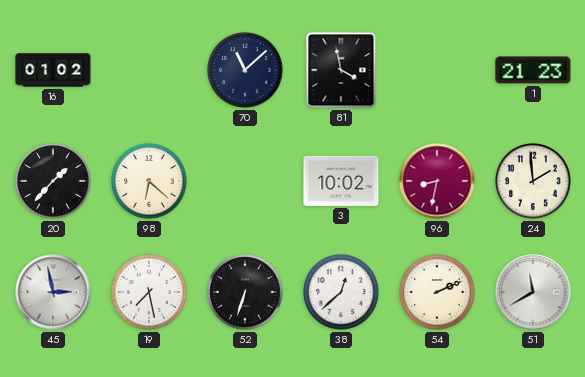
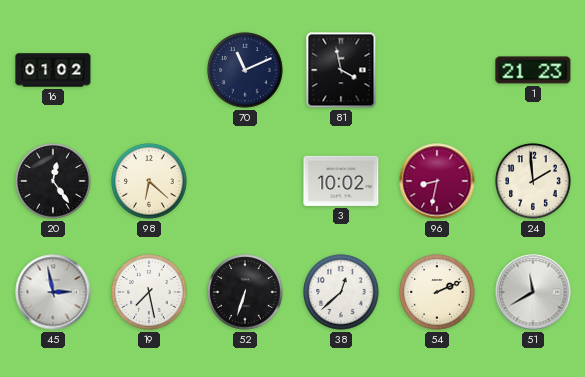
70: 11:08 -> 11:11 (245, 70)
20: 1:37 -> 12:24 (53, 181)
